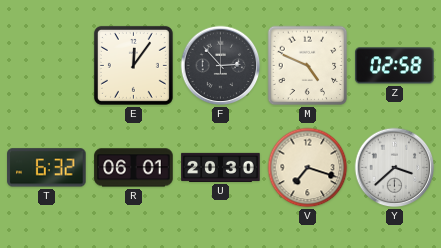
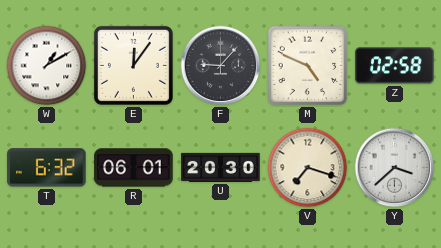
W: none -> 1:10 (47, 66)
F: 2:53 -> 9:07 (221, 66)
